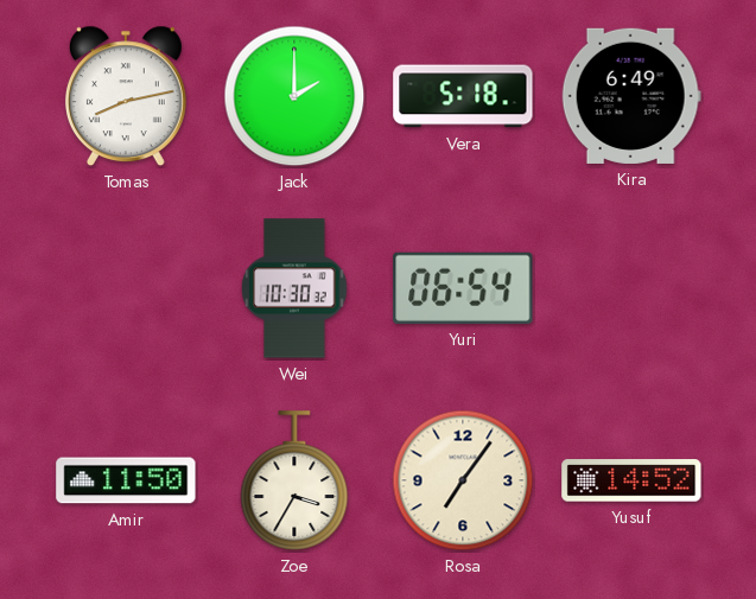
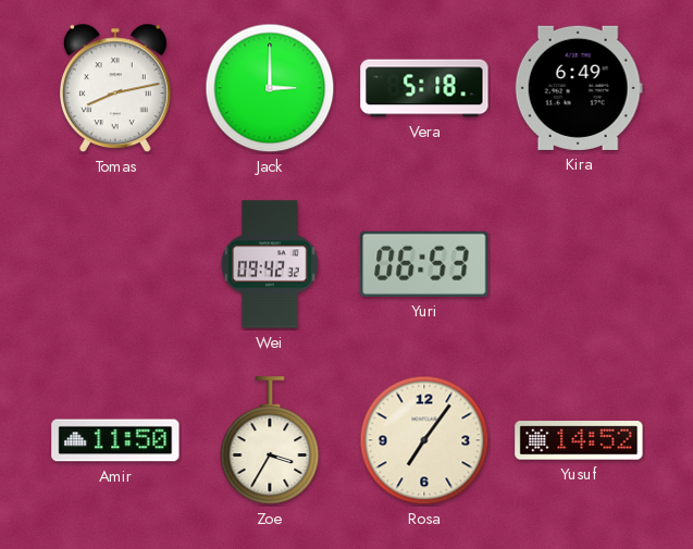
Jack: 2:00 -> 3:00 (270, 88)
Wei: 10:30 -> 09:42 (270, 264)
Yuri: 06:54 -> 06:53 (424, 264)
